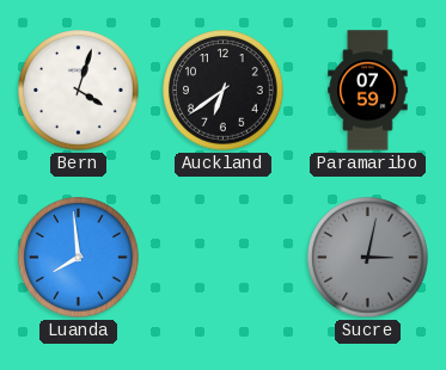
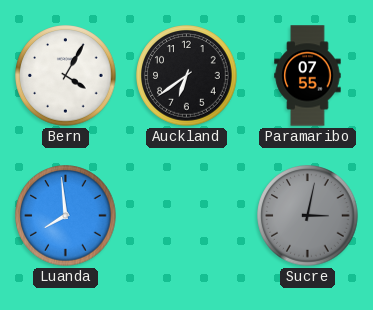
Bern: 4:03 -> 4:05 (66, 76)
Paramaribo: 07:59 -> 07:55 (308, 76)
